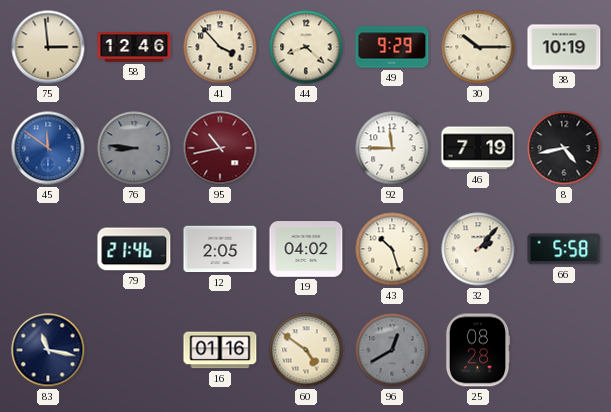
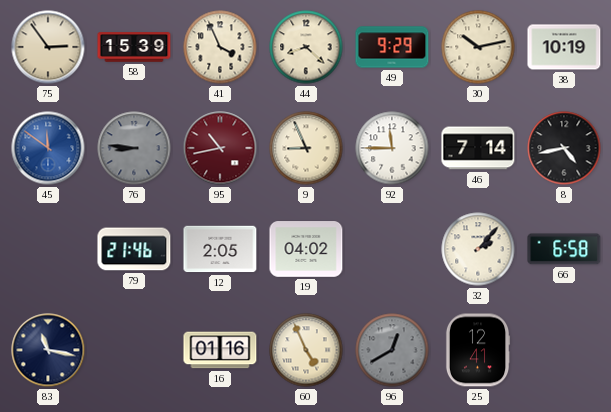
75: 2:59 -> 2:54 (48, 47)
58: 12:46 -> 15:39 (134, 47)
41: 3:53 -> 3:56 (220, 47)
30: 10:15 -> 10:13 (478, 47)
9: none -> 8:56 (306, 148)
46: 7:19 -> 7:14 (478, 148)
43: 10:27 -> none (392, 249)
66: 5:58 -> 6:58 (564, 249)
60: 4:51 -> 4:56 (306, 350)
25: 08:28 -> 12:41 (478, 350)
